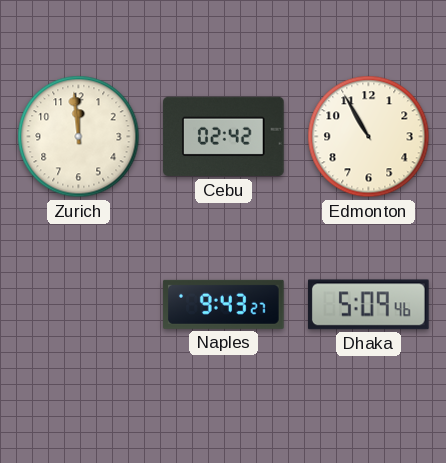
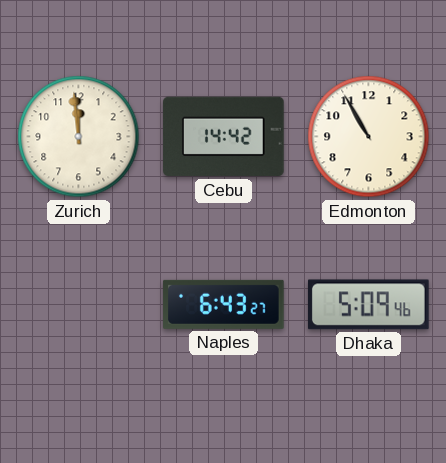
Cebu: 02:42 -> 14:42 (224, 137)
Naples: 9:43 -> 6:43 (224, 304)
